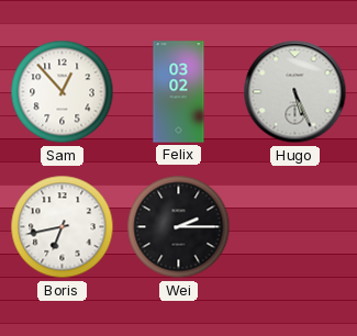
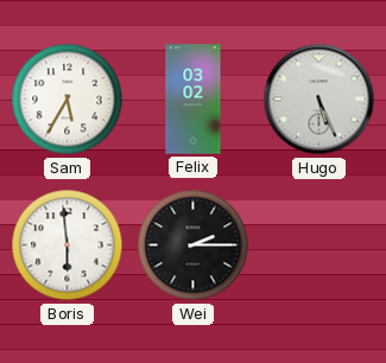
Sam: 12:53 -> 5:35 (68, 100)
Boris: 6:43 -> 5:59 (68, 246)
